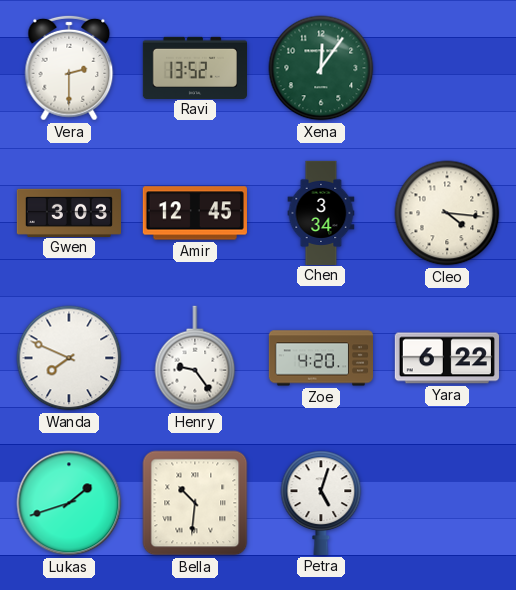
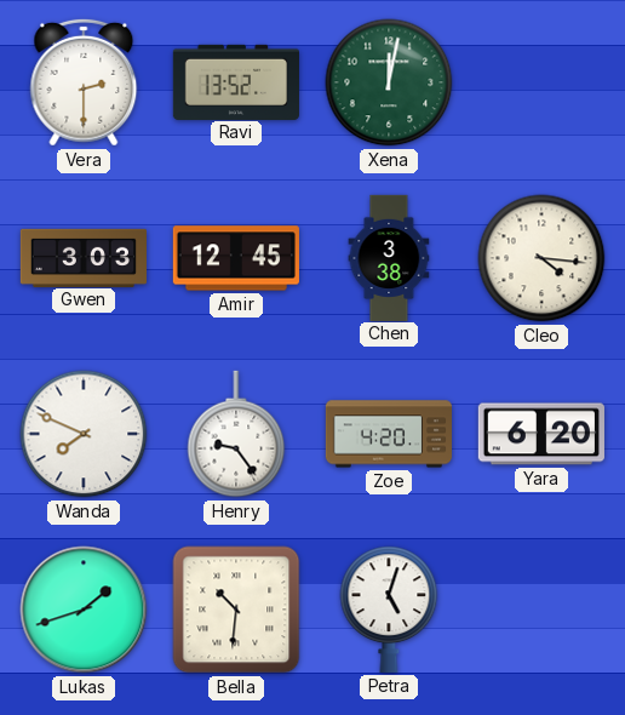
Xena: 12:06 -> 12:02 (389, 82)
Chen: 3:34 -> 3:38 (389, 257)
Yara: 6:22 -> 6:20 (541, 434)
